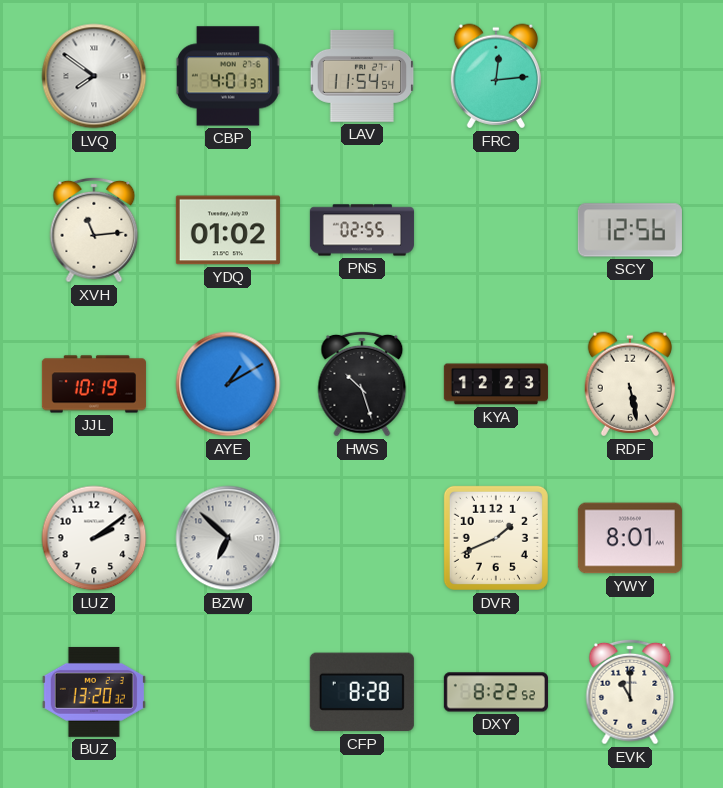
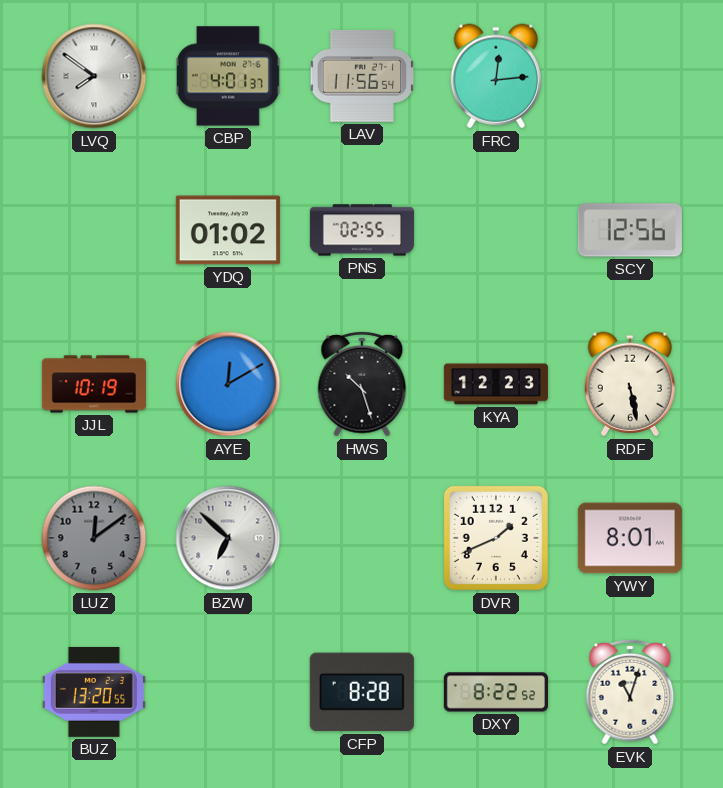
LAV: 11:54 -> 11:56 (362, 76)
XVH: 11:14 -> none (94, 230)
AYE: 1:10 -> 12:10 (228, 384)
LUZ: 2:09 -> 12:09 (94, 538)
LUZ dial: white -> grey (94, 538)
BUZ: 13:20:32 -> 13:20:55 (94, 692)
EVK: 11:00 -> 11:03 (630, 692)
